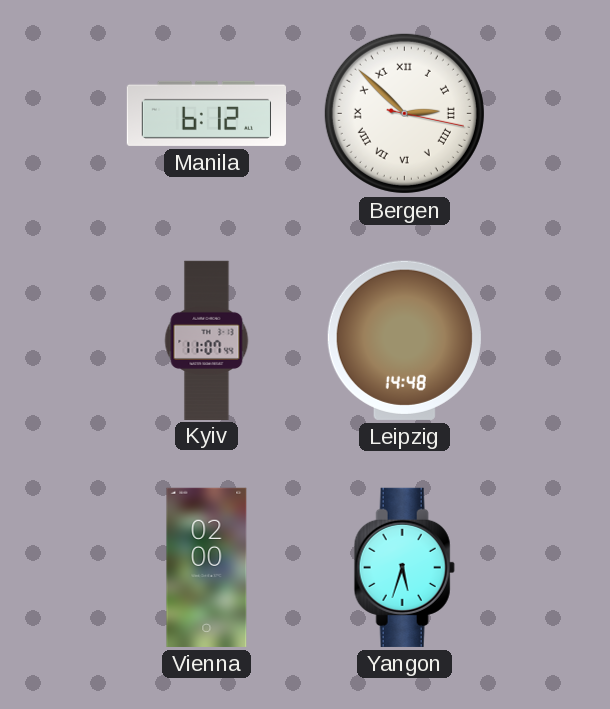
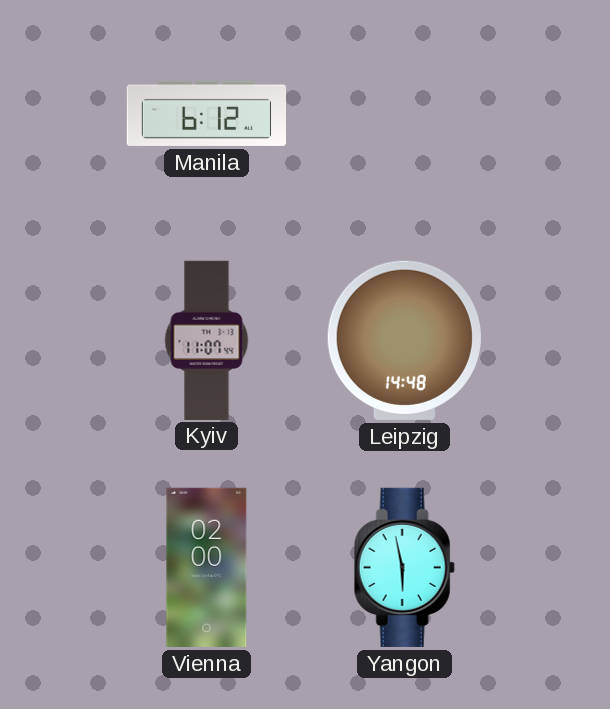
Bergen: 2:52 -> none (404, 113)
Yangon: 5:33 -> 5:58 (404, 567)
